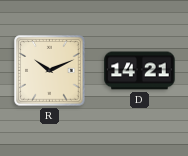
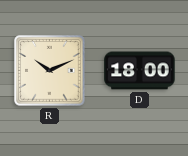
D: 14:21 -> 18:00 (140, 71)
